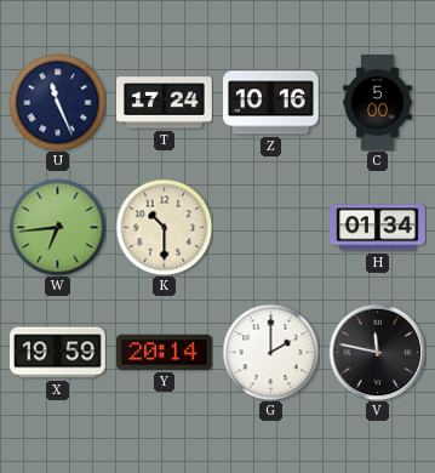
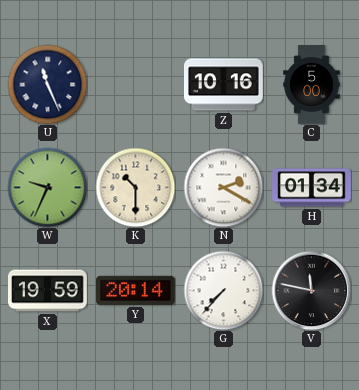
T: 17:24 -> none (165, 103)
W: 6:44 -> 9:34 (47, 187)
N: none -> 2:20 (223, 187)
G: 2:00 -> 7:37 (223, 290)
